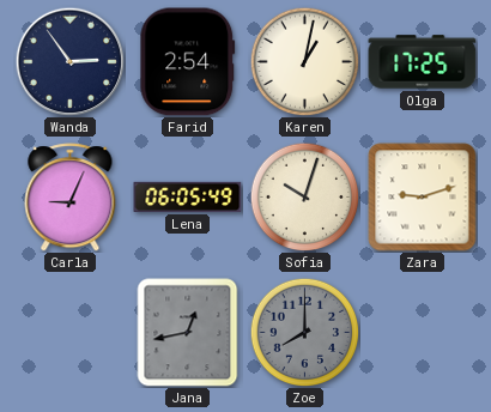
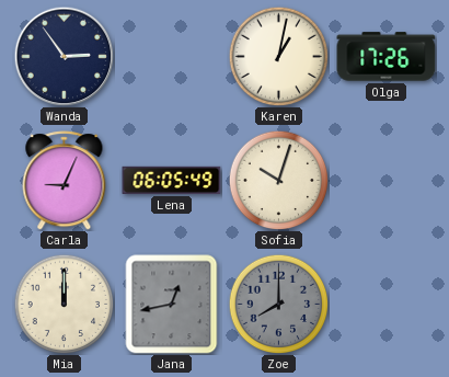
Farid: 2:54 -> none (188, 62)
Olga: 17:25 -> 17:26 (387, 57)
Zara: 9:12 -> none (423, 198)
Mia: none -> 12:00 (64, 304)
